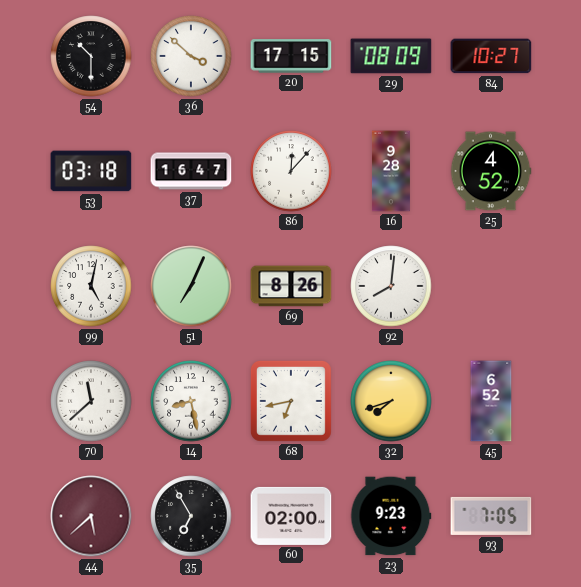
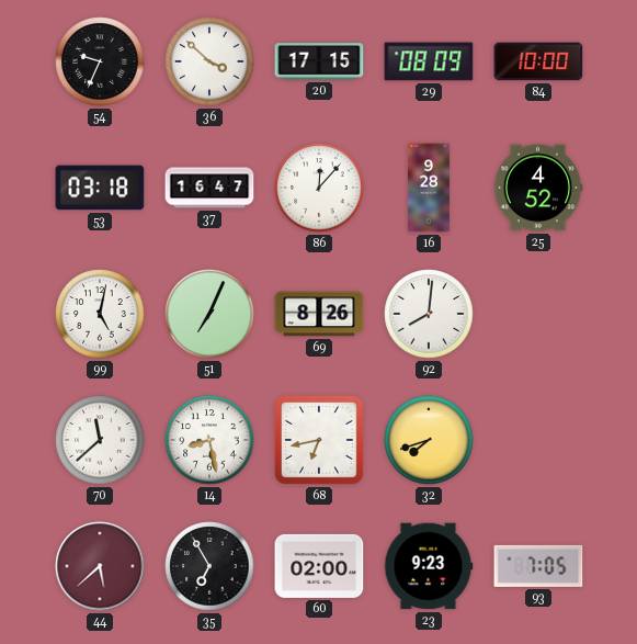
54: 10:30 -> 9:34 (100, 61)
84: 10:27 -> 10:00 (538, 61)
45: 6:52 -> none (491, 401)
